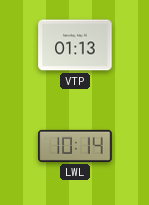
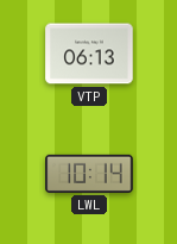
VTP: 01:13 -> 06:13 (89, 54)
